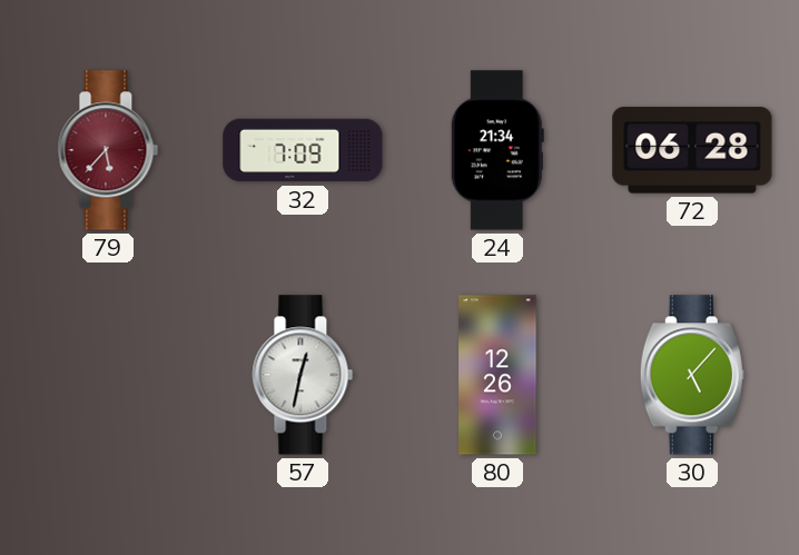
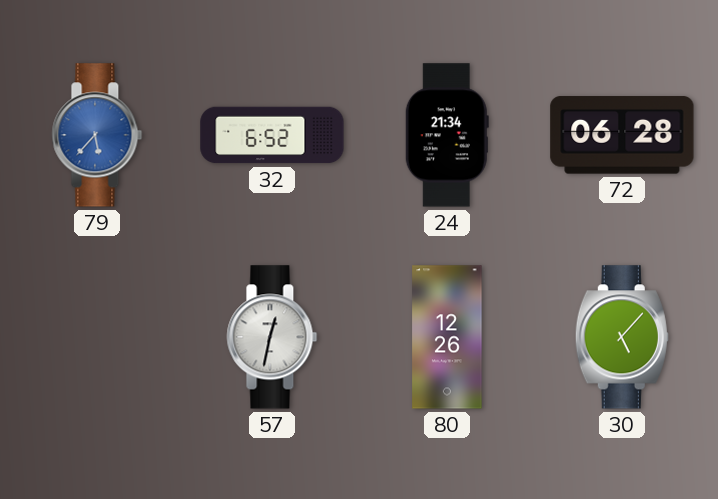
79 dial: burgundy -> blue (97, 135)
32: 7:09 -> 6:52 (272, 135)
